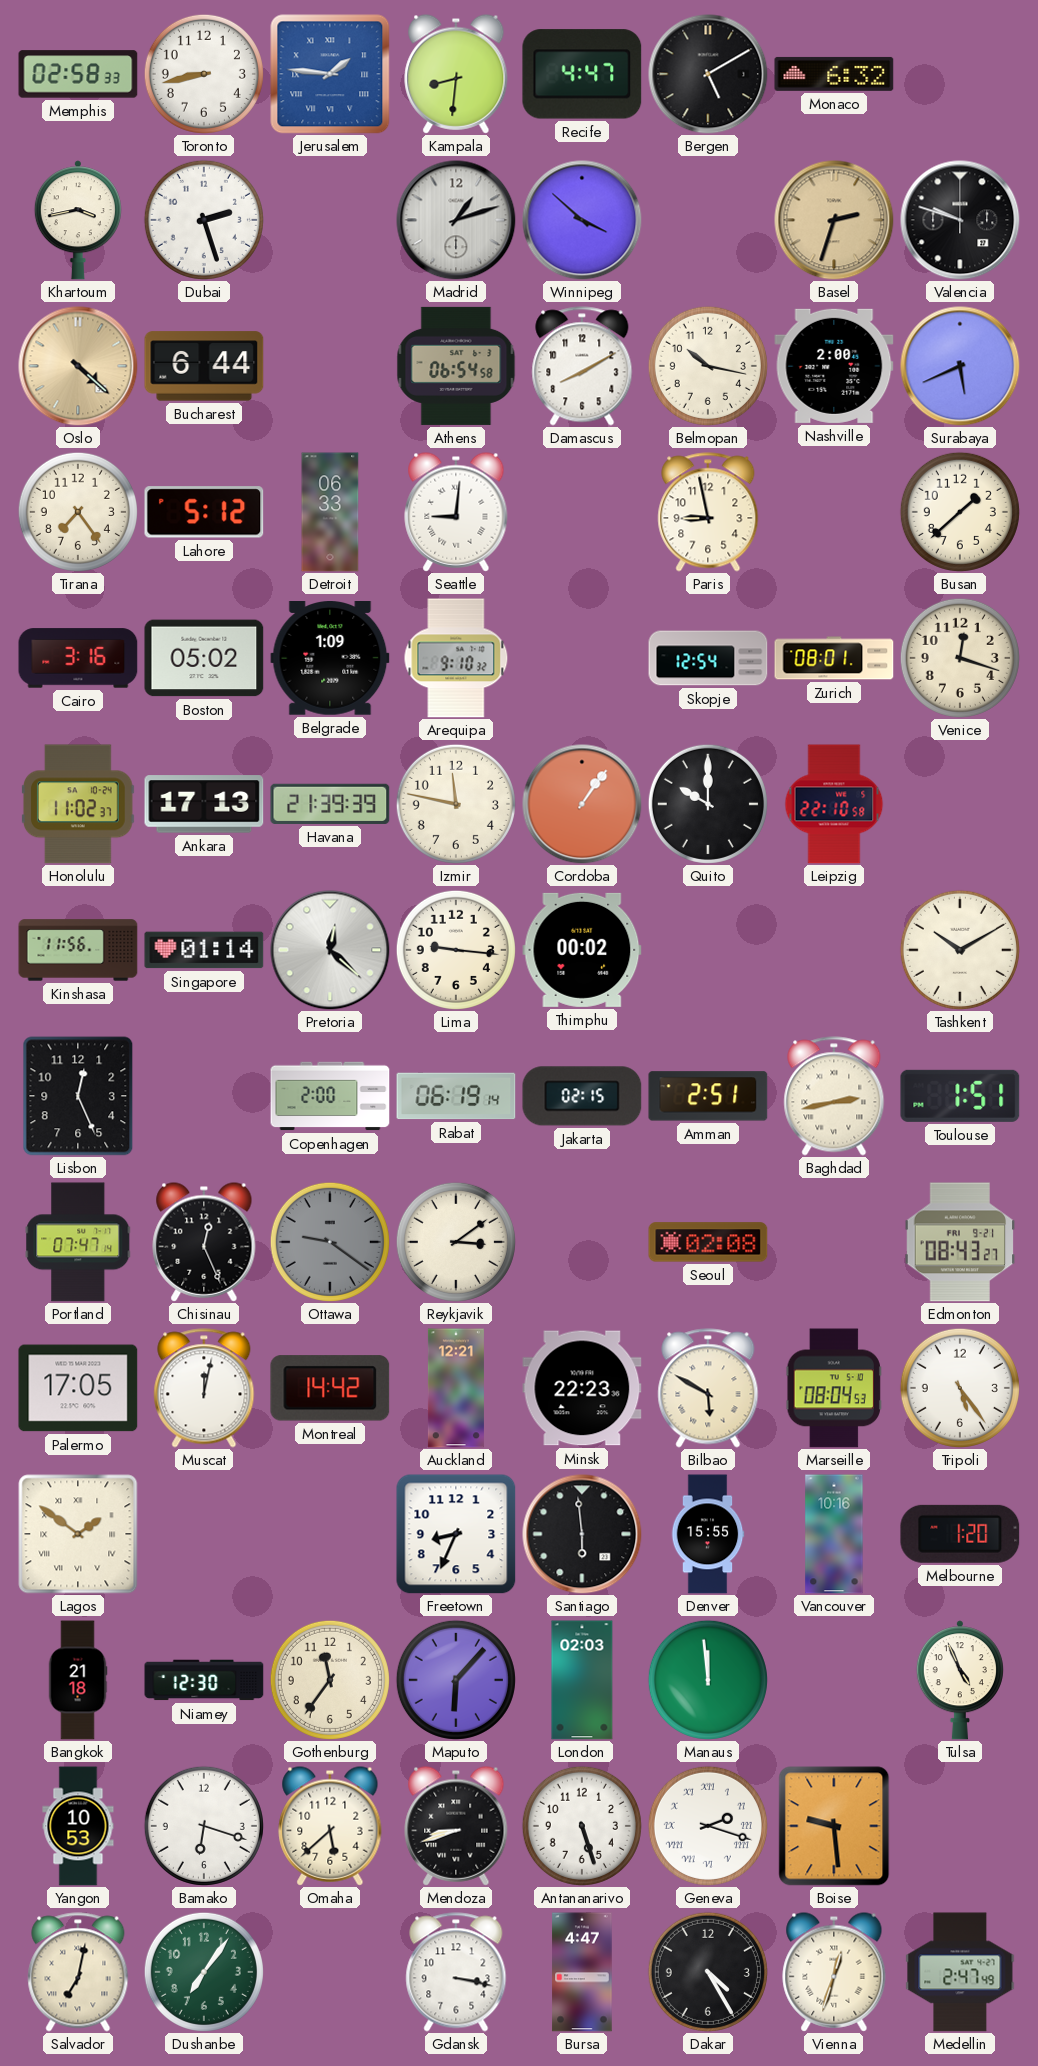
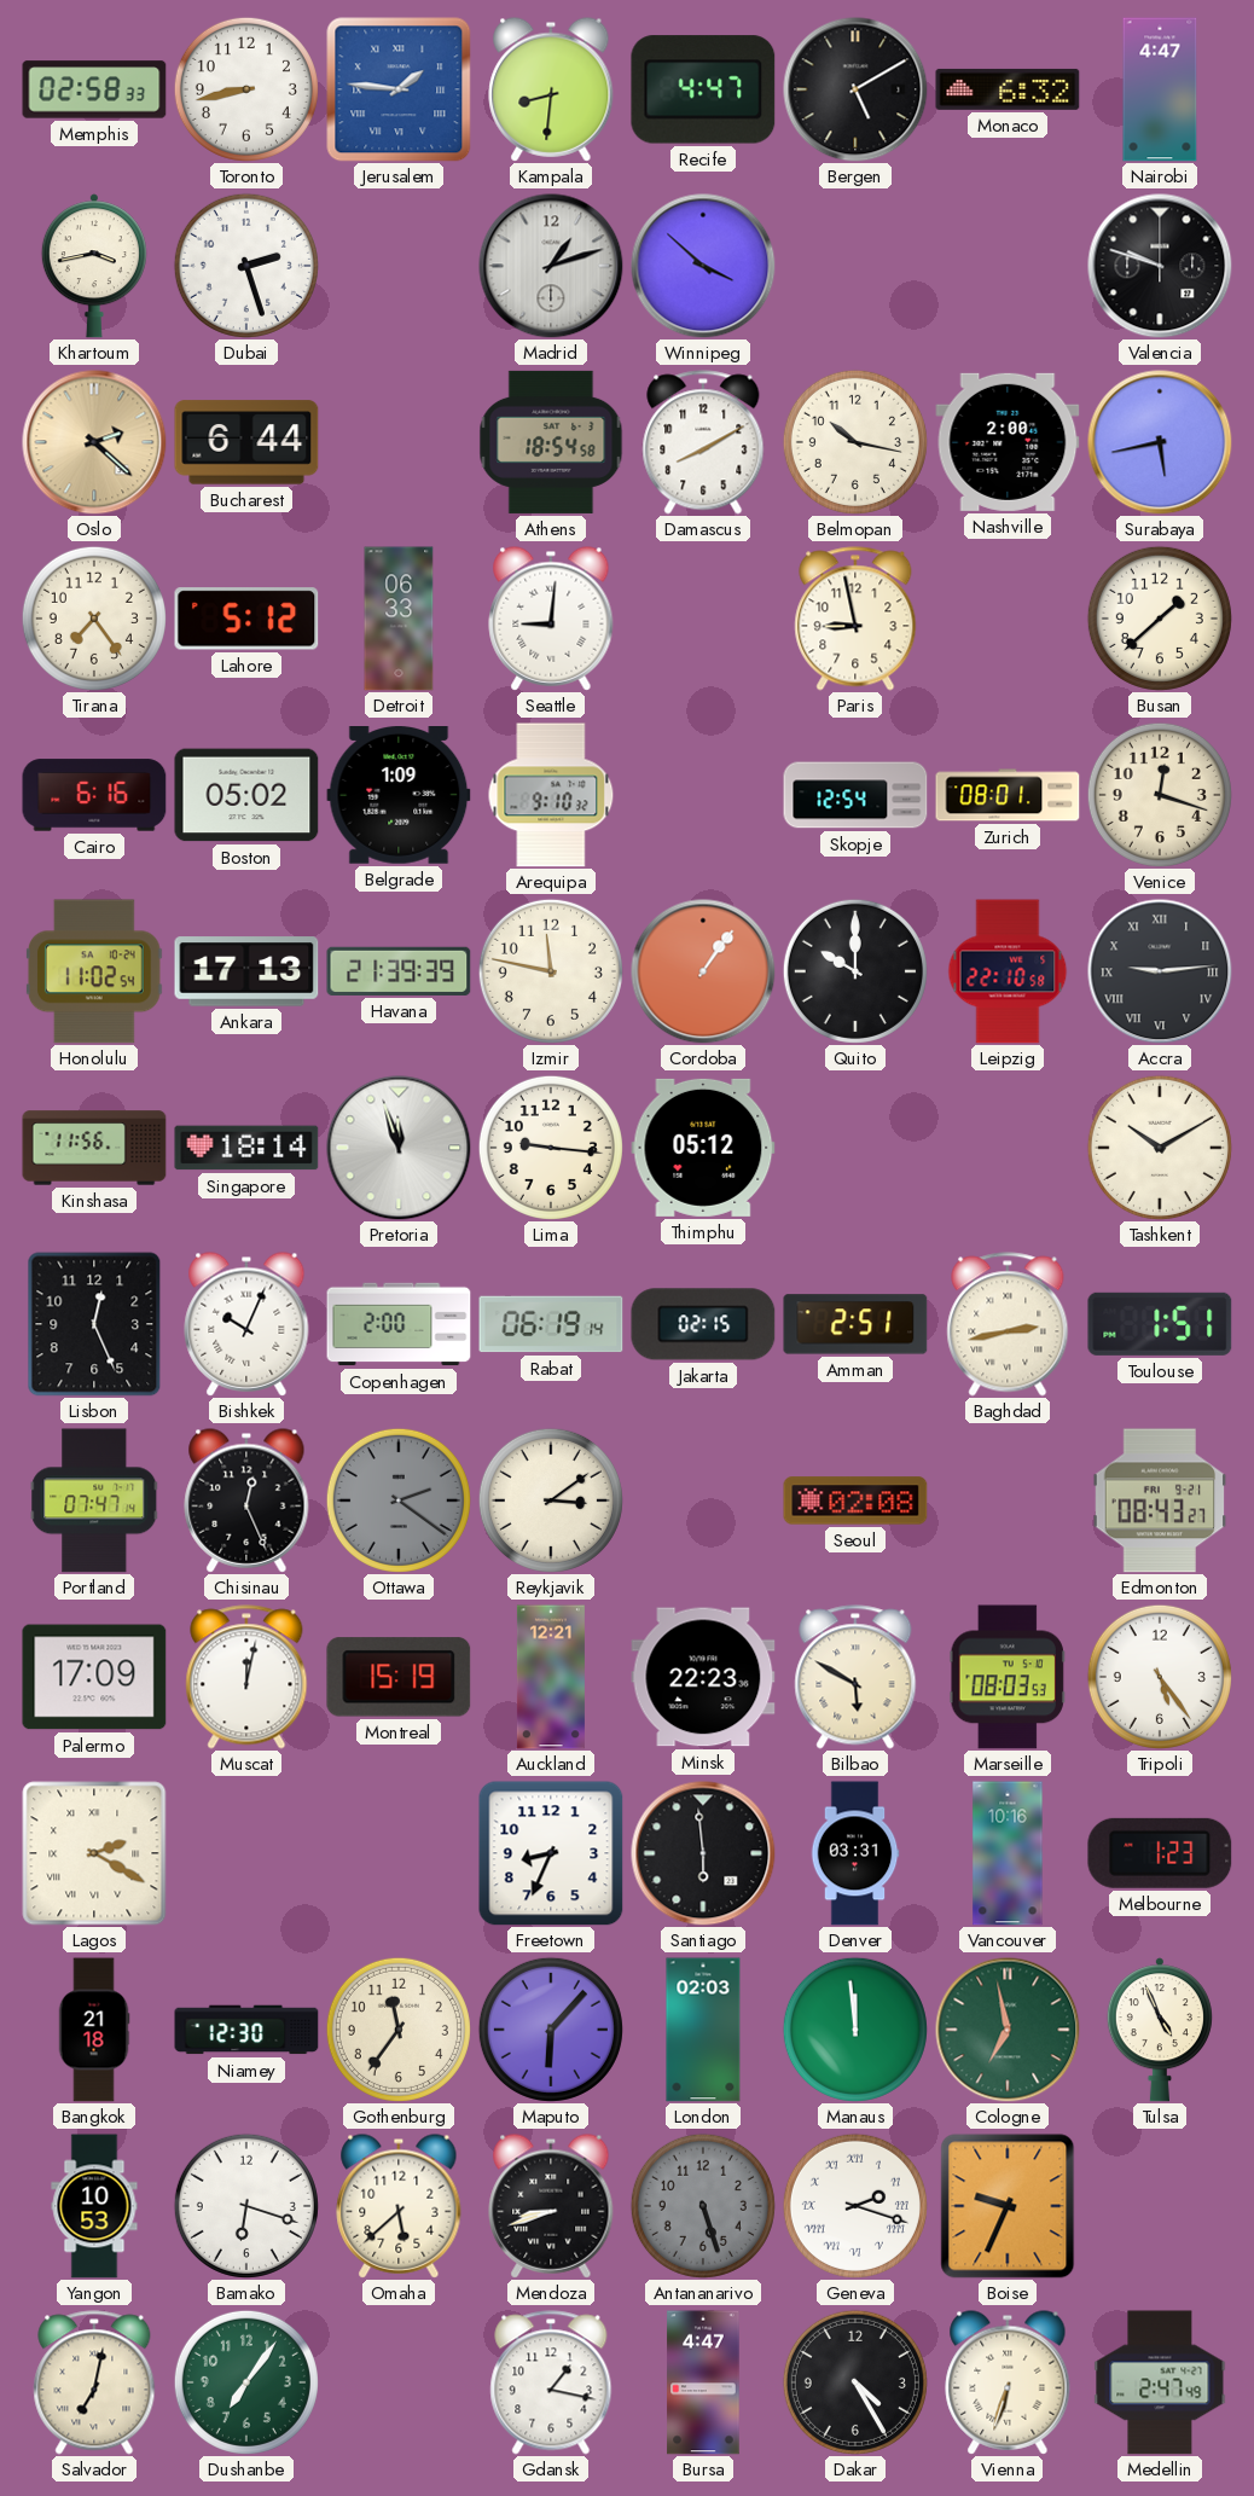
Nairobi: none -> 4:47 (1160, 89)
Basel: 2:33 -> none (834, 220)
Oslo: 4:22 -> 2:22 (94, 442)
Athens: 06:54 -> 18:54 (551, 442)
Surabaya: 5:41 -> 5:43 (1160, 442)
Cairo: 3:16 -> 6:16 (94, 795)
Honolulu: 11:02:37 -> 11:02:54 (95, 971)
Accra: none -> 9:14 (1160, 971)
Singapore: 01:14 -> 18:14 (246, 1148)
Pretoria: 12:22 -> 11:57 (399, 1148)
Thimphu: 00:02 -> 05:12 (703, 1148)
Bishkek: none -> 10:04 (246, 1324)
Ottawa: 9:21 -> 2:21 (399, 1500)
Palermo: 17:05 -> 17:09 (94, 1677)
Montreal: 14:42 -> 15:19 (399, 1677)
Marseille: 08:04 -> 08:03 (1008, 1677)
Lagos: 1:51 -> 2:20 (94, 1853)
Denver: 15:55 -> 03:31 (855, 1853)
Melbourne: 1:20 -> 1:23 (1160, 1853)
Cologne: none -> 6:58 (1008, 2030)
Antananarivo dial: white -> grey (703, 2206)
Boise: 9:29 -> 9:34 (1008, 2206)
Gdansk: 3:17 -> 1:17 (551, 2382)
Vienna: 12:33 -> 6:33 (1008, 2382)
